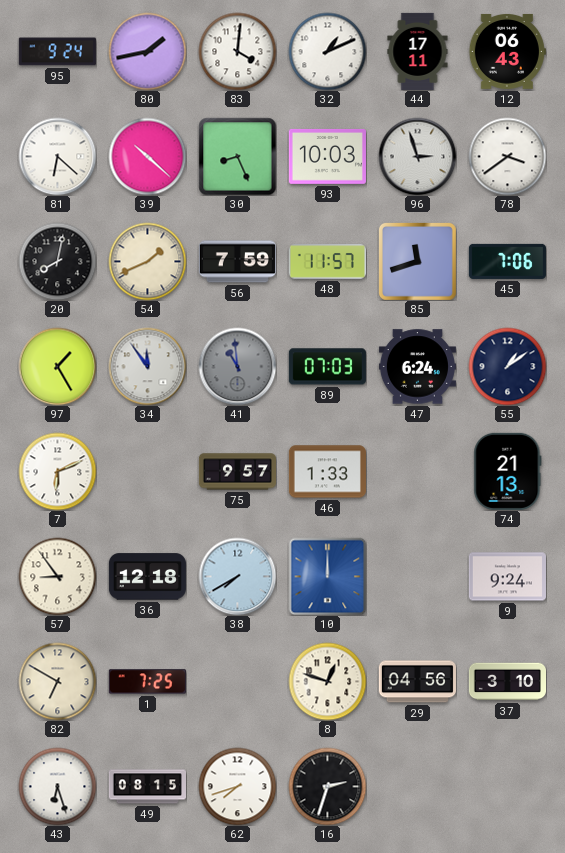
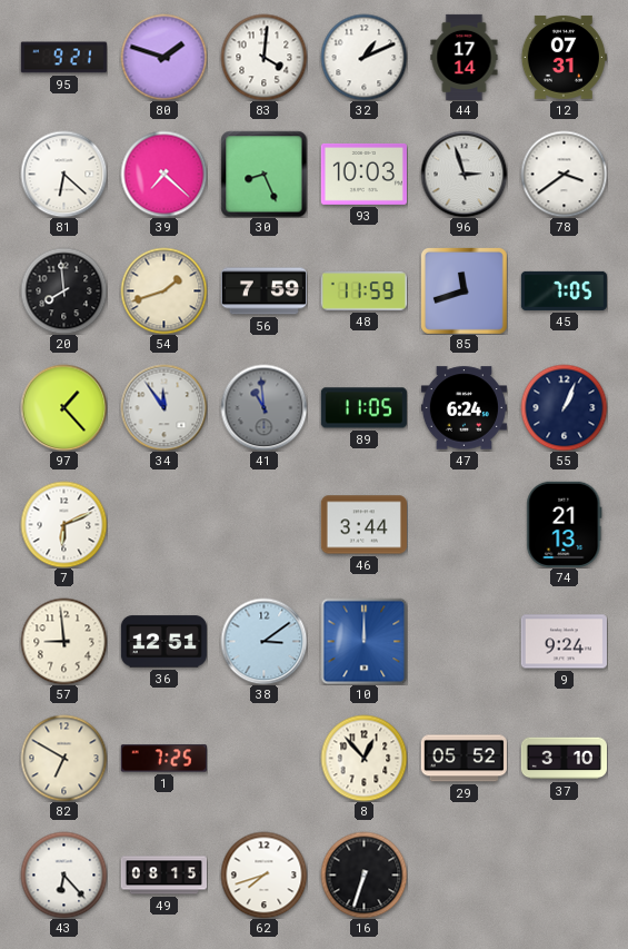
95: 9:24 -> 9:21 (63, 58)
80: 1:43 -> 1:48 (163, 57)
44: 17:11 -> 17:14 (465, 57)
12: 06:43 -> 07:31 (564, 57)
39: 10:22 -> 7:22 (163, 174)
20: 8:02 -> 7:59 (63, 290)
54: 1:41 -> 1:42 (163, 290)
48: 11:57 -> 11:59 (363, 291)
45: 7:06 -> 7:05 (564, 290)
97: 1:25 -> 1:23 (63, 407)
89: 07:03 -> 11:05 (363, 408)
55: 1:09 -> 1:04 (564, 407)
75: 9:57 -> none (237, 472)
46: 1:33 -> 3:44 (363, 525)
57: 8:54 -> 8:59 (63, 641)
36: 12:18 -> 12:51 (163, 642)
38: 7:40 -> 3:09 (263, 641)
8: 12:48 -> 12:53 (363, 758)
29: 04:56 -> 05:52 (463, 759)
43: 6:27 -> 6:23 (63, 874)
16: 2:33 -> 6:33 (363, 874)
